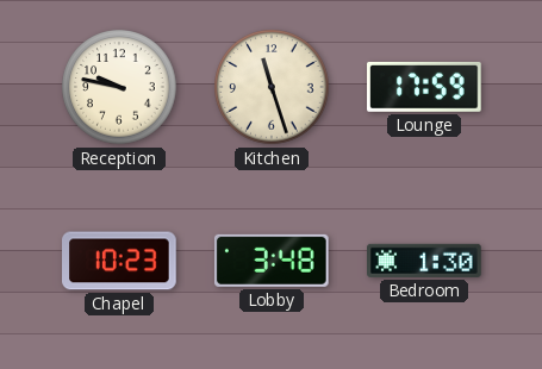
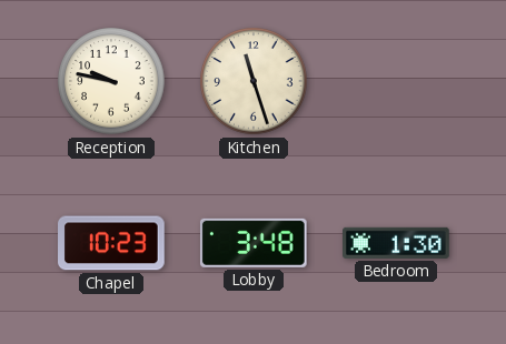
Lounge: 17:59 -> none (424, 87)
